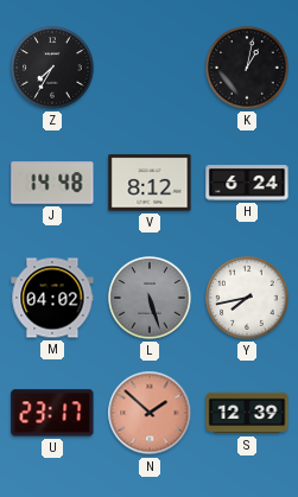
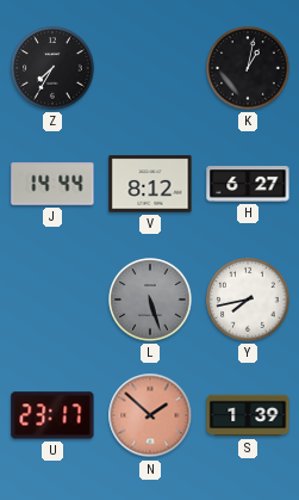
J: 14:48 -> 14:44 (52, 184)
H: 6:24 -> 6:27 (248, 184)
M: 04:02 -> none (52, 298)
S: 12:39 -> 1:39 (248, 415)
